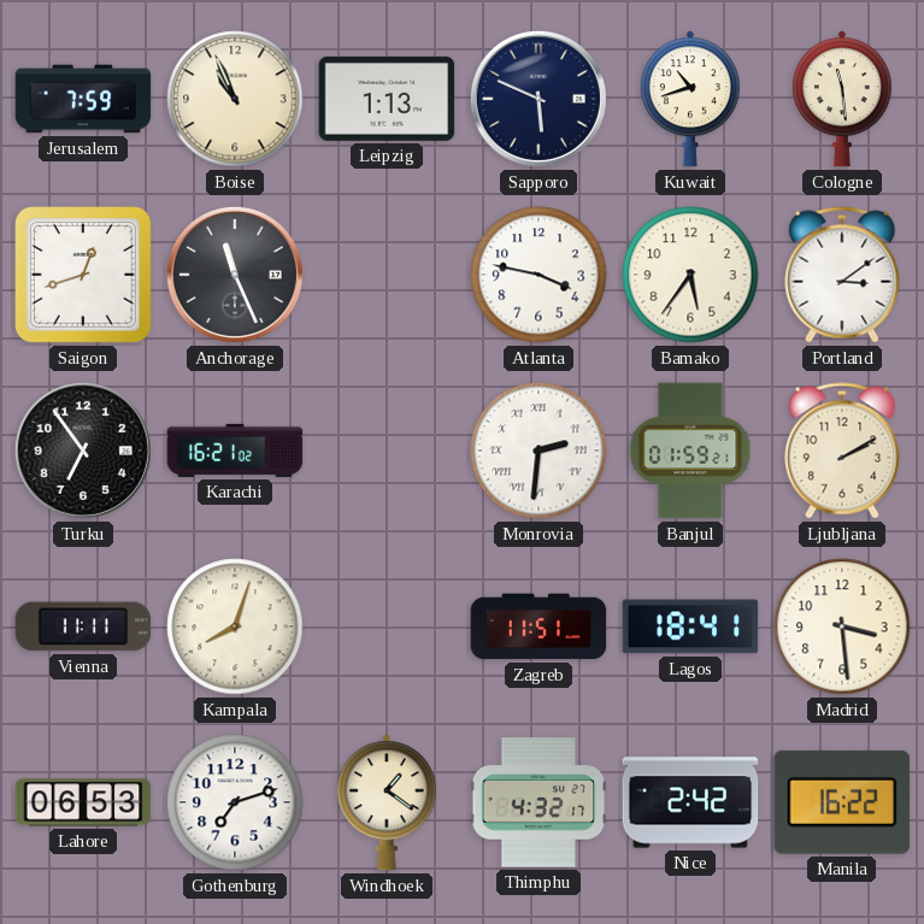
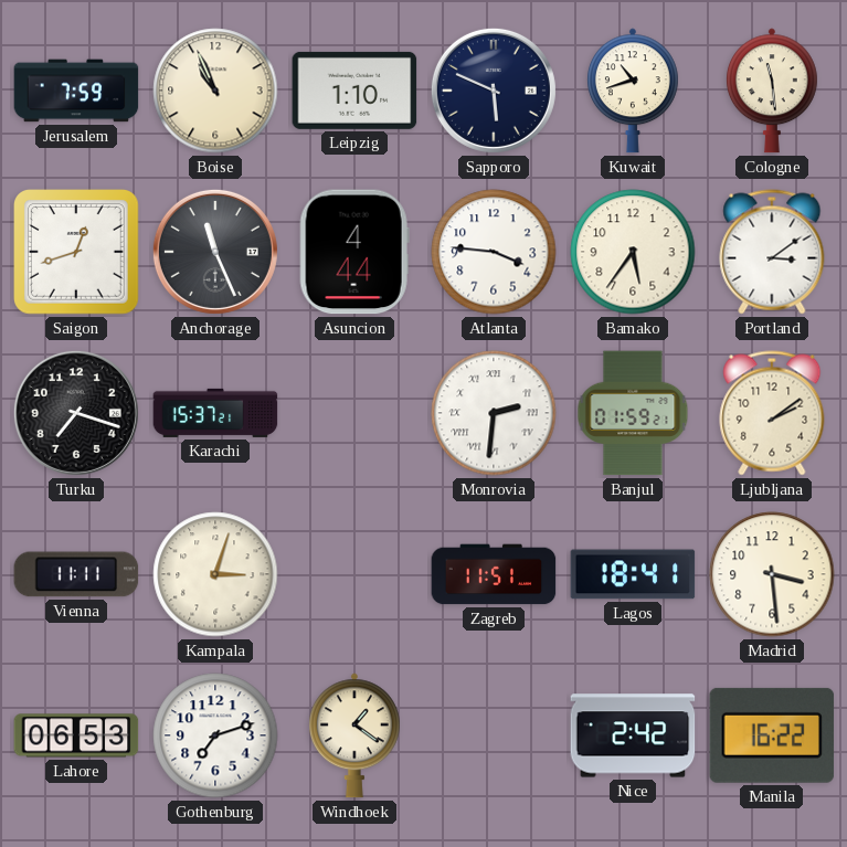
Leipzig: 1:13 -> 1:10 (354, 91)
Asuncion: none -> 4:44 (354, 252)
Atlanta: 3:47 -> 3:46 (494, 252)
Turku: 6:54 -> 7:18 (76, 413)
Karachi: 16:21 -> 15:37 (215, 413)
Ljubljana: 2:10 -> 2:09 (772, 413)
Kampala: 8:03 -> 3:03 (215, 574)
Thimphu: 4:32 -> none (538, 802)
